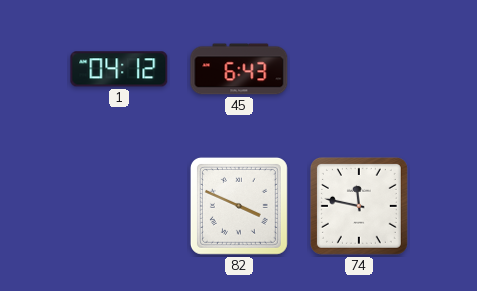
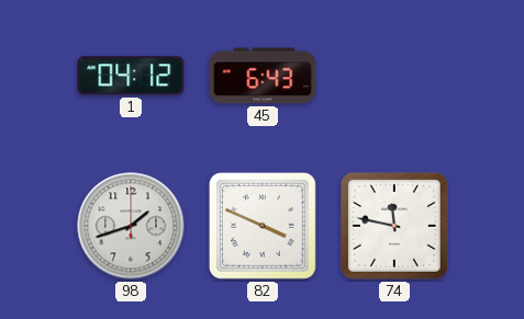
98: none -> 1:42 (131, 226)
